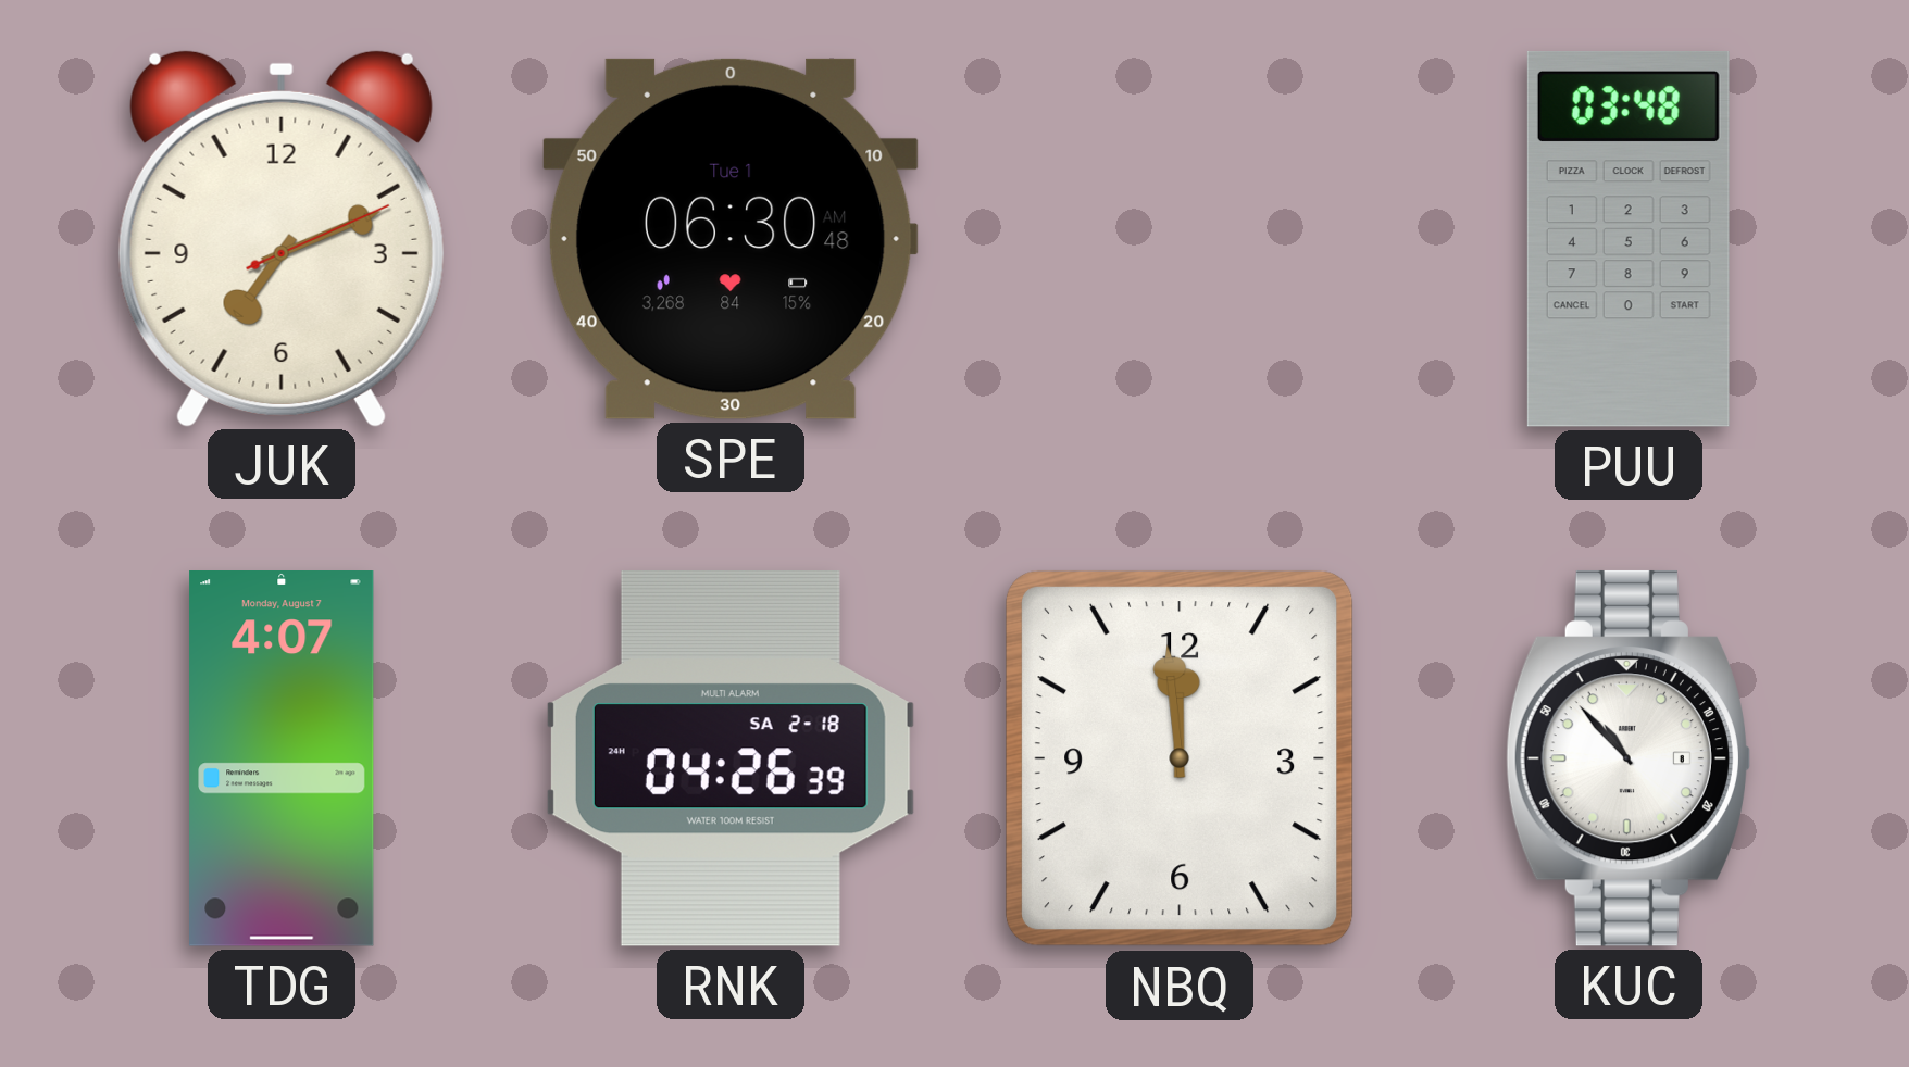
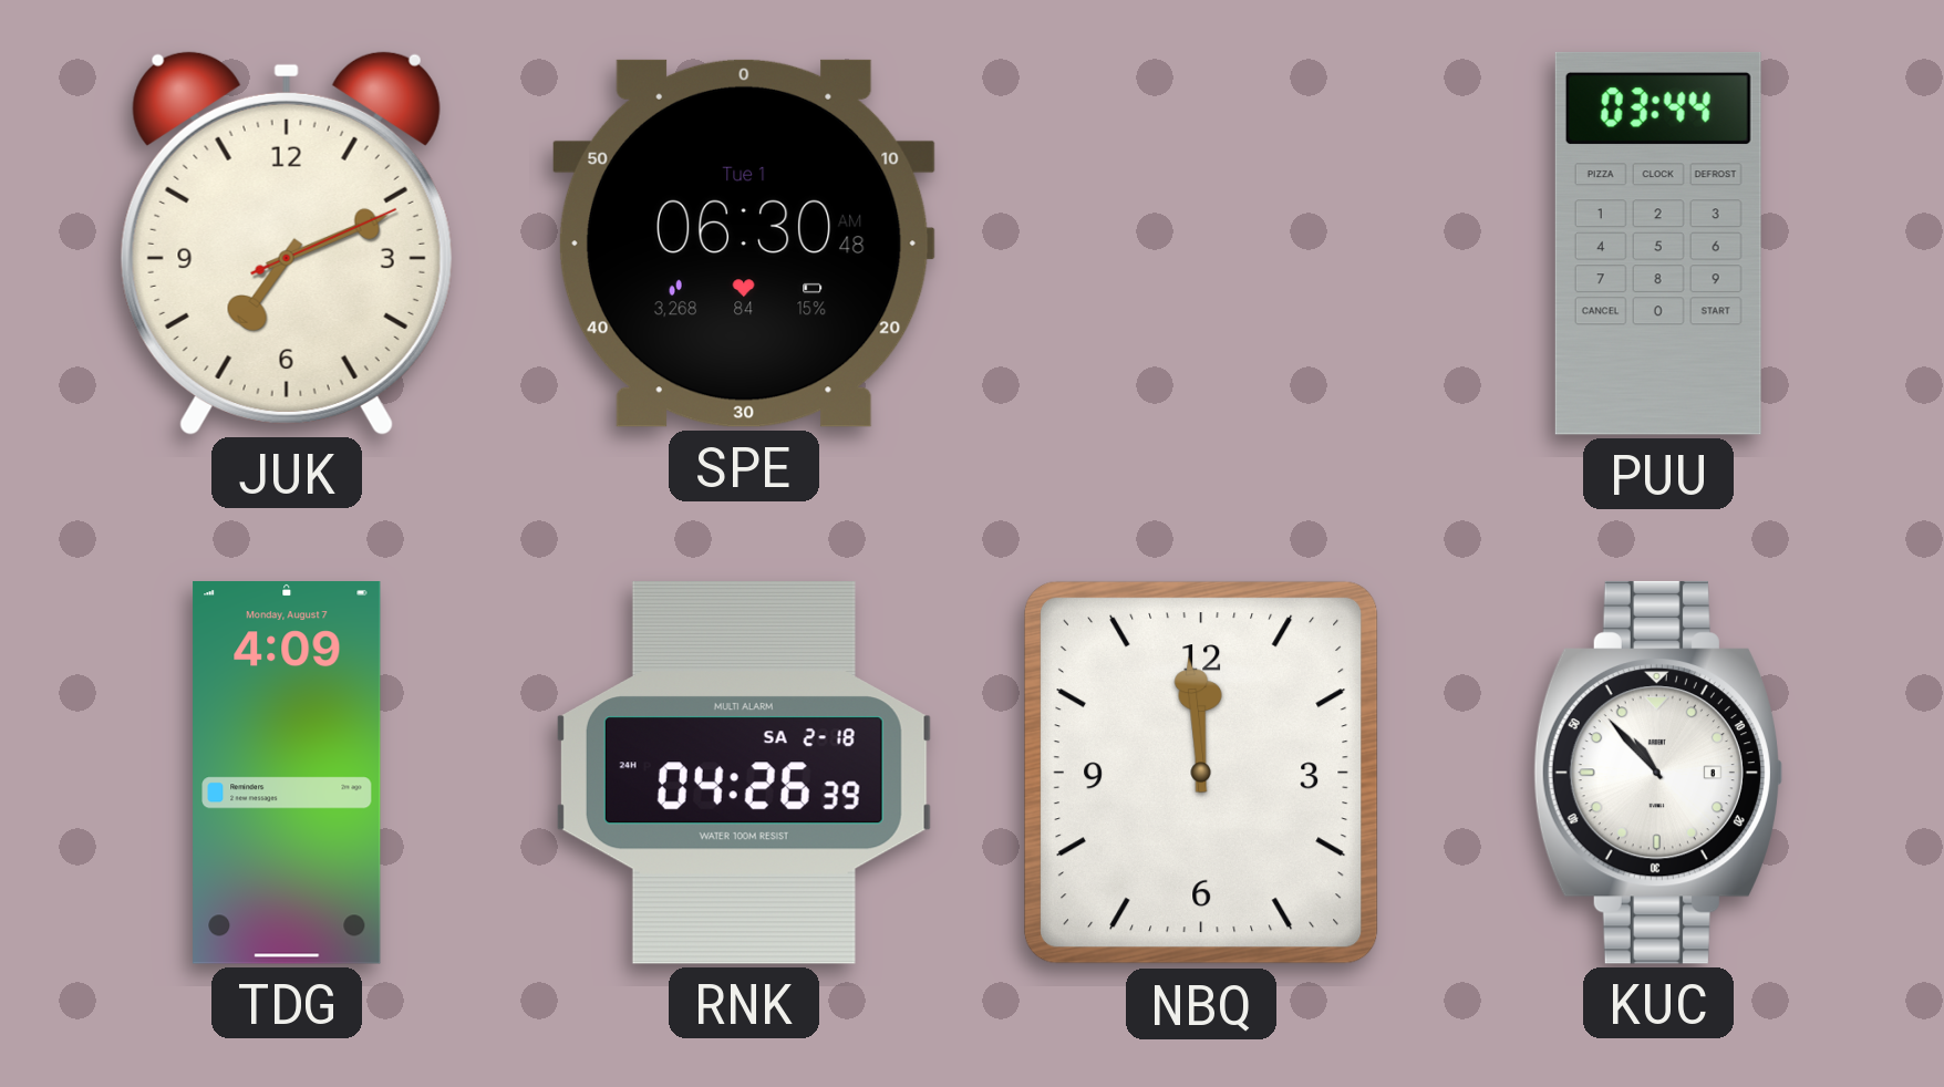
PUU: 03:48 -> 03:44 (1658, 244)
TDG: 4:07 -> 4:09 (287, 774)
